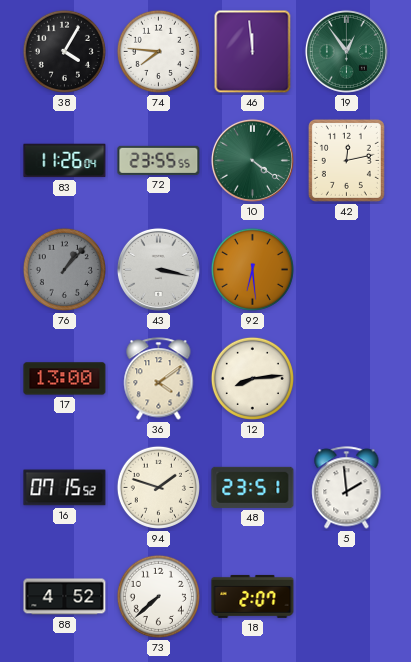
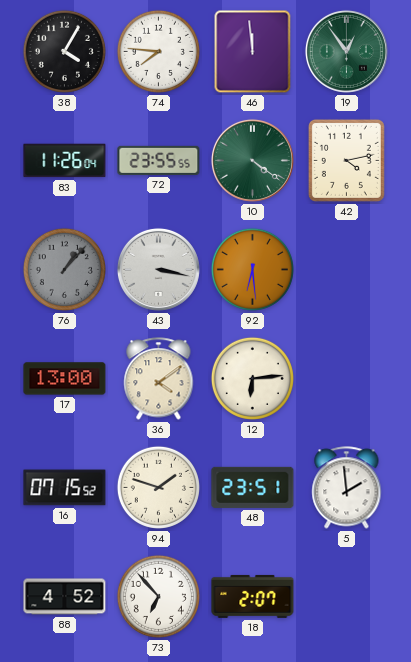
42: 12:13 -> 4:13 (346, 160)
12: 8:14 -> 6:14 (252, 378)
73: 7:38 -> 6:53 (158, 596)
